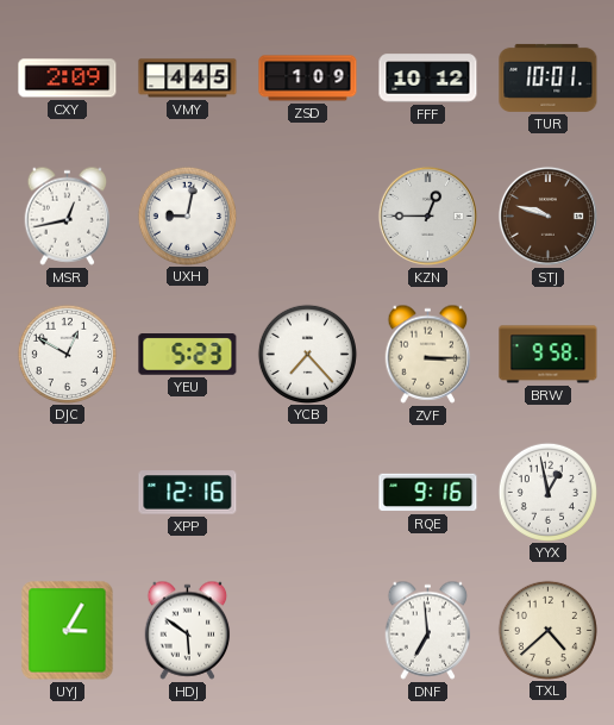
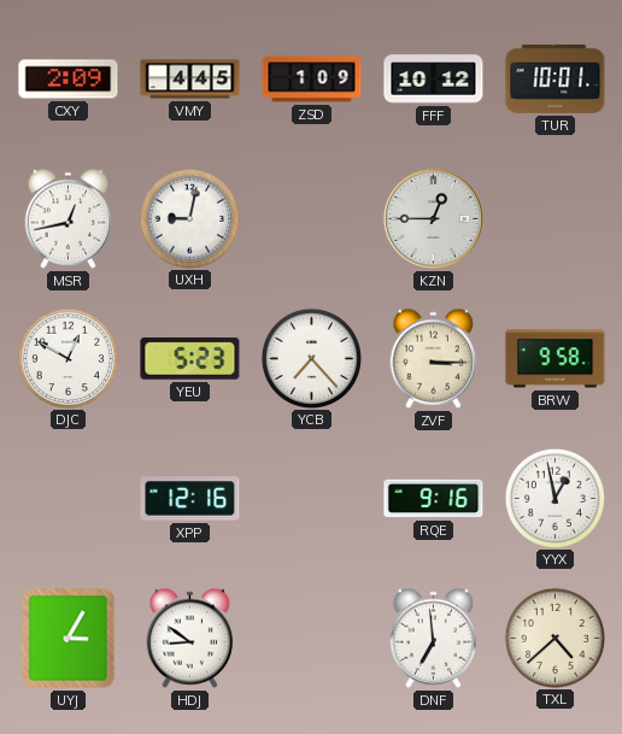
STJ: 9:48 -> none (547, 215)
HDJ: 5:51 -> 8:51 (190, 638)
